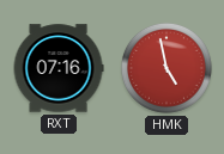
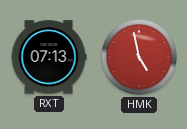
RXT: 07:16 -> 07:13 (49, 57)
